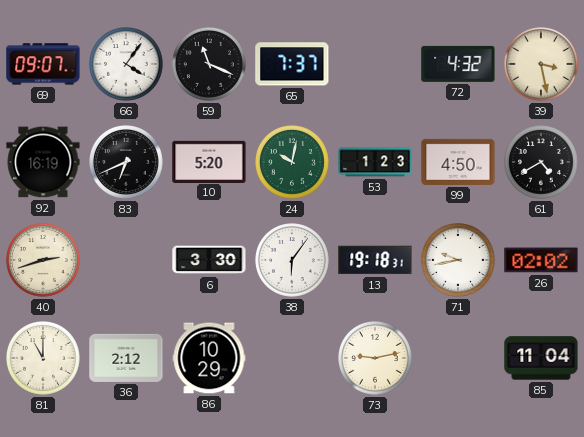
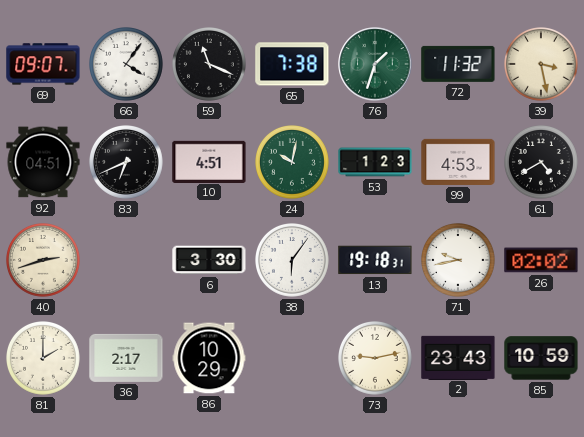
65: 7:37 -> 7:38 (292, 64)
76: none -> 1:33 (375, 64)
72: 4:32 -> 11:32 (458, 64)
92: 16:19 -> 04:51 (43, 162)
10: 5:20 -> 4:51 (209, 161)
99: 4:50 -> 4:53 (458, 162)
81: 11:00 -> 2:00 (44, 359)
36: 2:12 -> 2:17 (126, 358)
2: none -> 23:43 (458, 357)
85: 11:04 -> 10:59 (541, 358)
